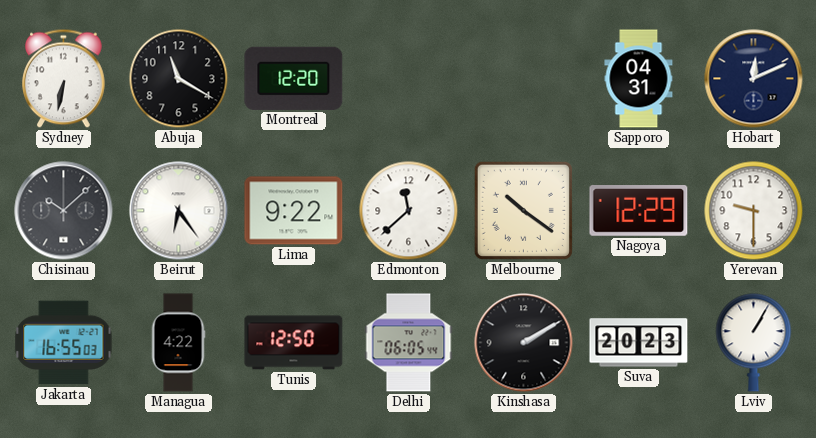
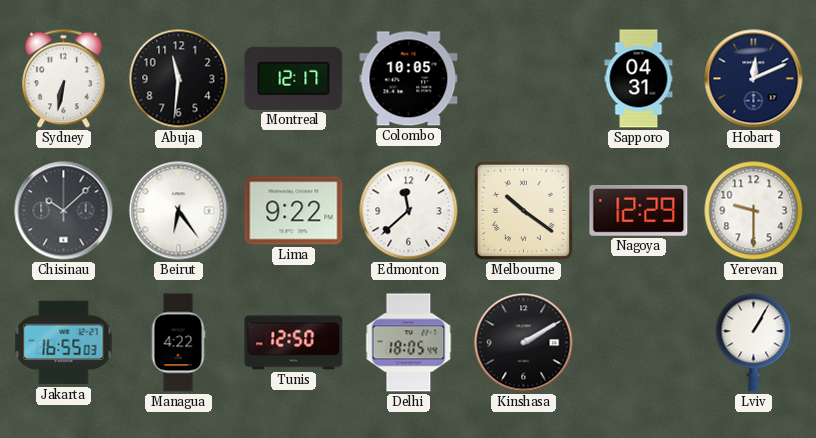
Abuja: 11:20 -> 11:31 (179, 79)
Montreal: 12:20 -> 12:17 (294, 78)
Colombo: none -> 10:05 (409, 79)
Delhi: 06:05 -> 18:05 (409, 343)
Suva: 20:23 -> none (639, 343)
